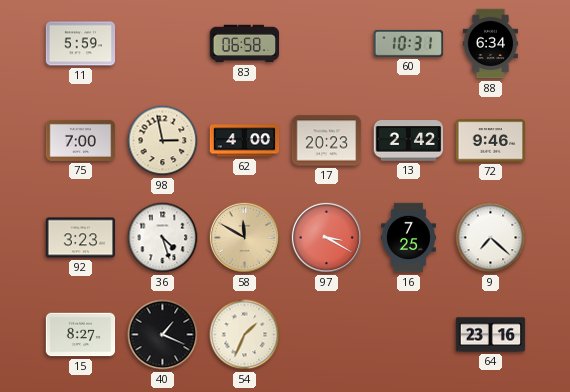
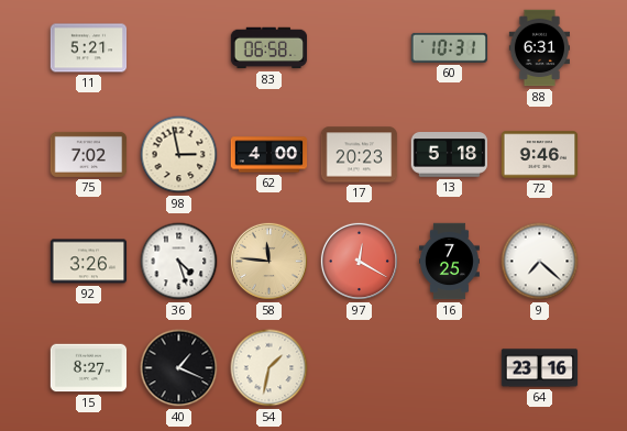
11: 5:59 -> 5:21 (89, 48)
88: 6:34 -> 6:31 (539, 48)
75: 7:00 -> 7:02 (89, 154)
13: 2:42 -> 5:18 (450, 155)
92: 3:23 -> 3:26 (89, 262)
58: 11:50 -> 11:46 (268, 261)
97: 3:20 -> 12:20 (359, 261)
54: 1:34 -> 1:32 (269, 368)
